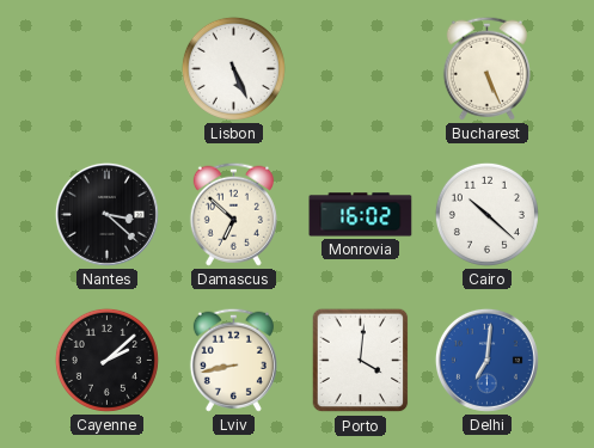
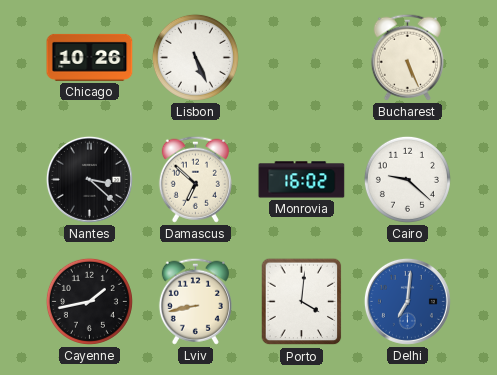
Chicago: none -> 10:26 (90, 57)
Cairo: 10:22 -> 9:22 (407, 179)
Cayenne: 2:08 -> 1:43 (89, 301)
